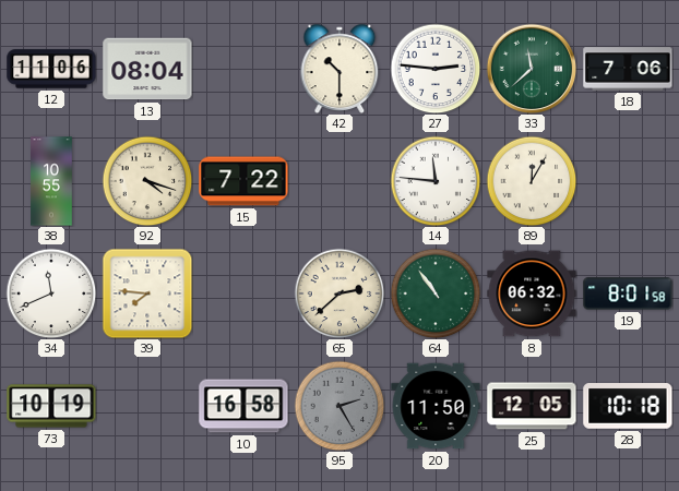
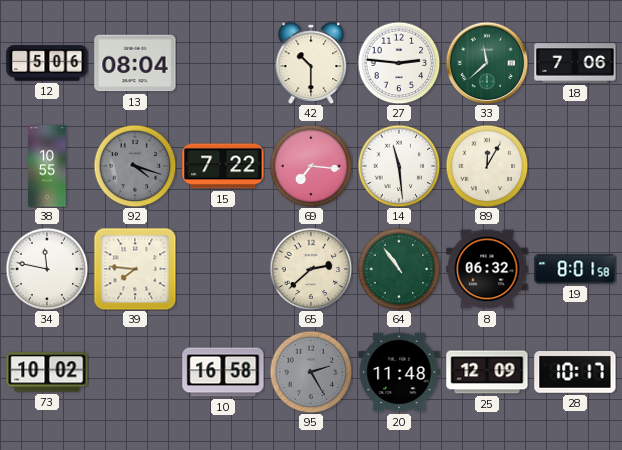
12: 11:06 -> 5:06 (47, 63)
92 dial: cream -> grey (135, 166)
69: none -> 7:16 (311, 166)
14: 11:46 -> 11:29 (399, 166)
34: 11:41 -> 11:47 (47, 269)
73: 10:19 -> 10:02 (47, 372)
20: 11:50 -> 11:48 (399, 372)
25: 12:05 -> 12:09 (487, 372)
28: 10:18 -> 10:17 (575, 373)
